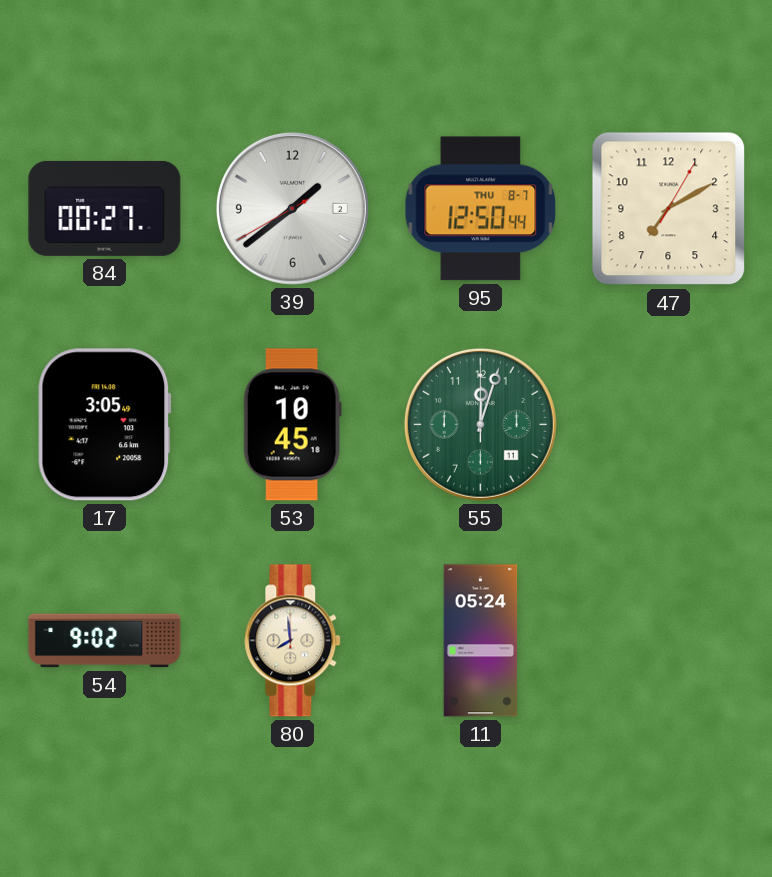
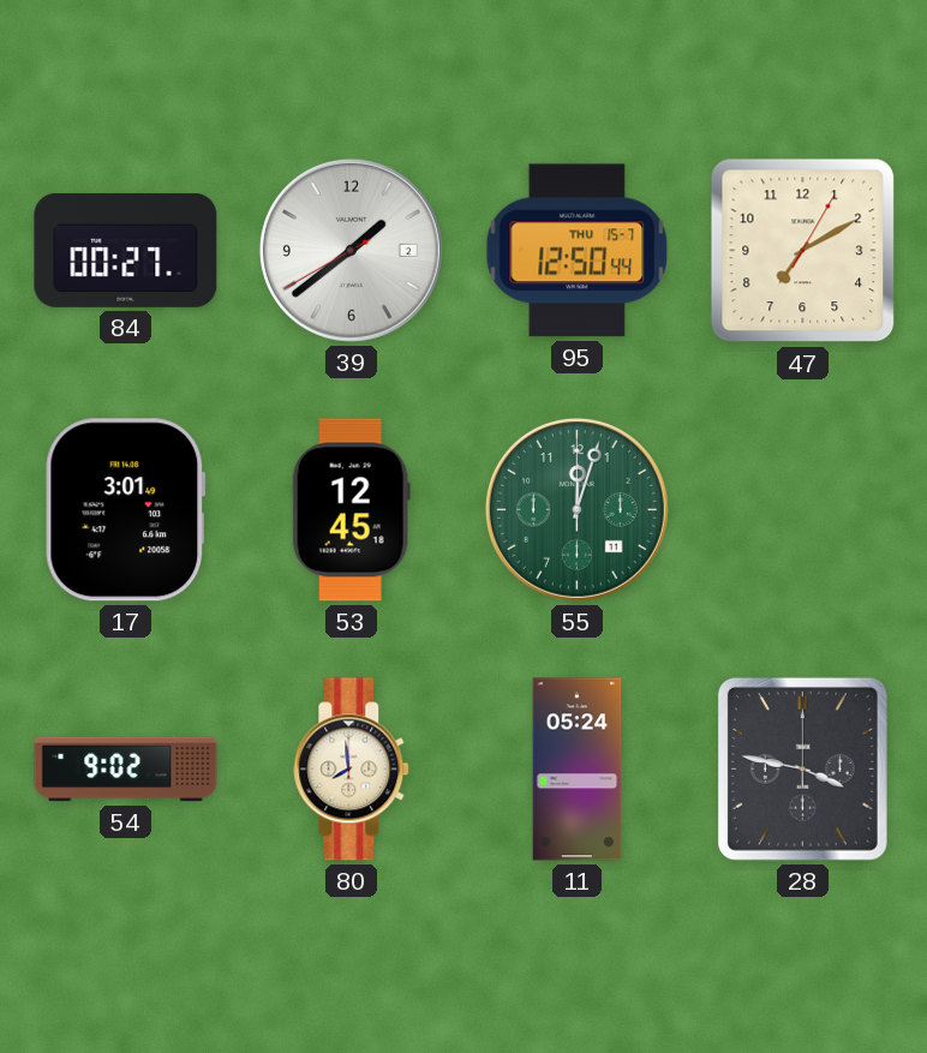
95 date: THU 8-7 -> THU 15-7 (578, 251)
17: 3:05 -> 3:01 (126, 510)
53: 10:45 -> 12:45 (351, 510)
28: none -> 3:47 (802, 768)
